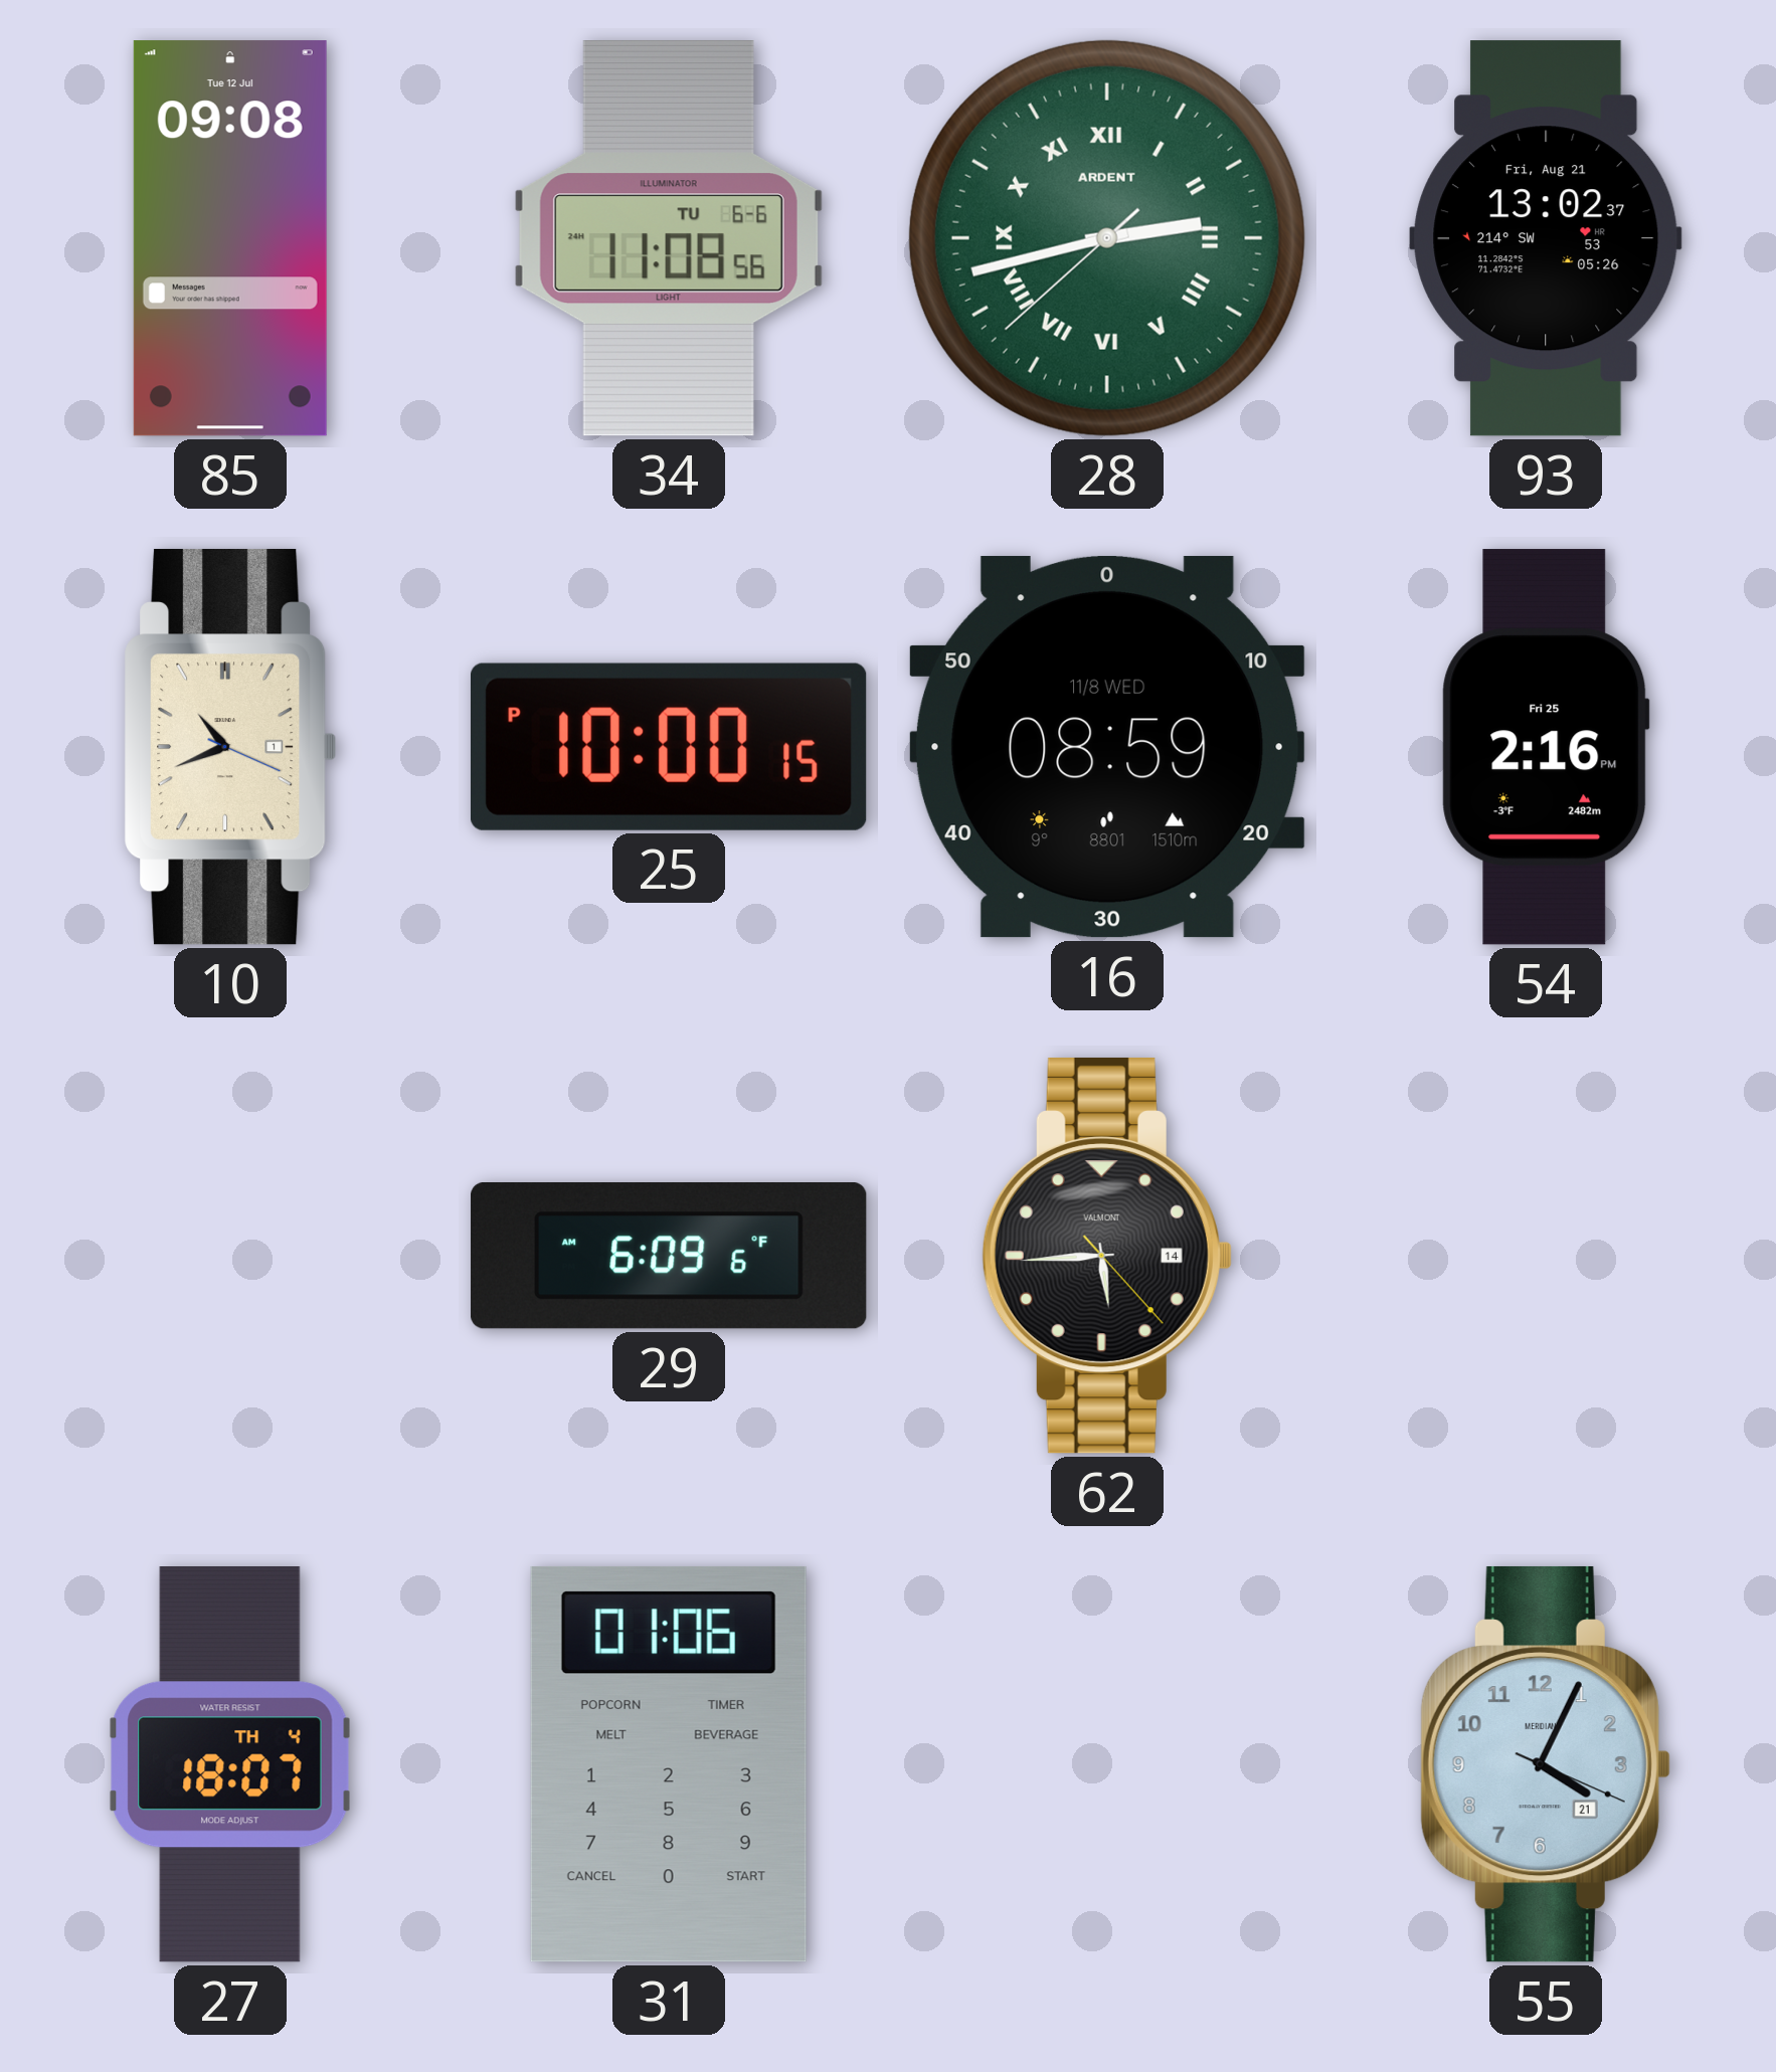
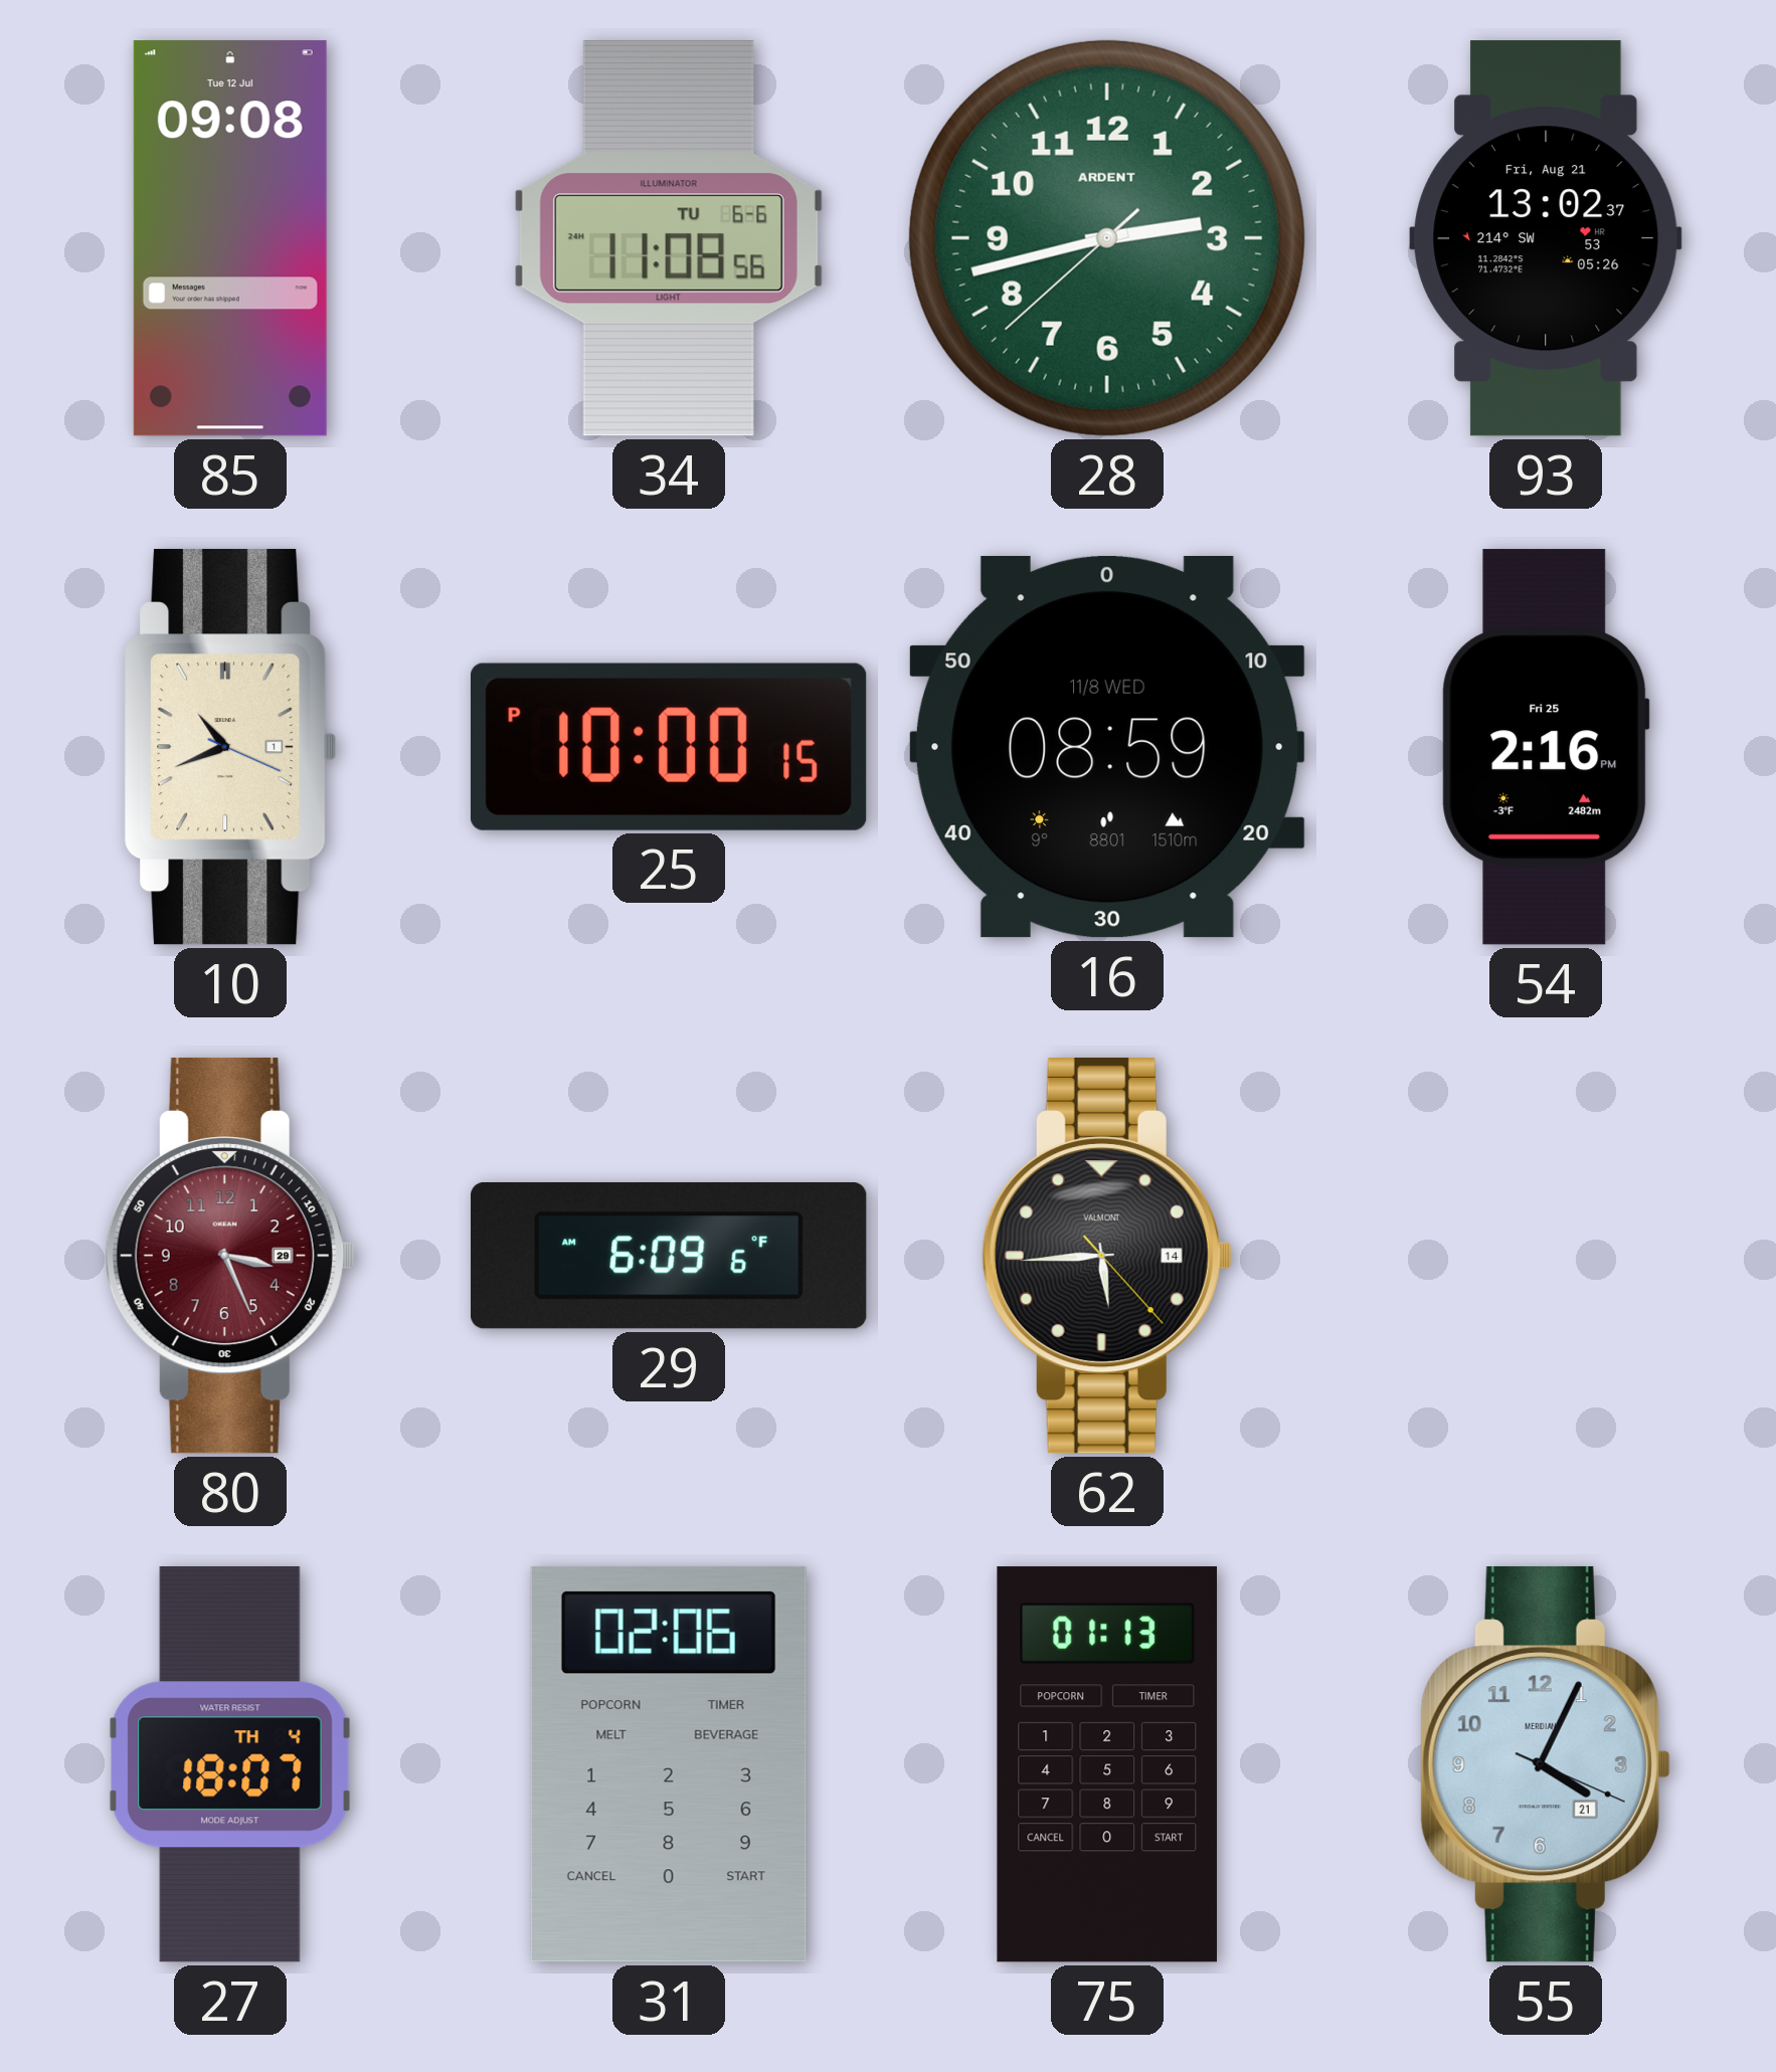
28 numerals: Roman -> Arabic (1107, 238)
80: none -> 3:26 (230, 1256)
31: 01:06 -> 02:06 (669, 1764)
75: none -> 01:13 (1106, 1764)
